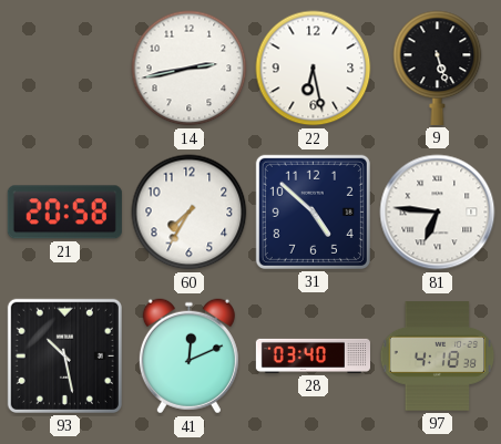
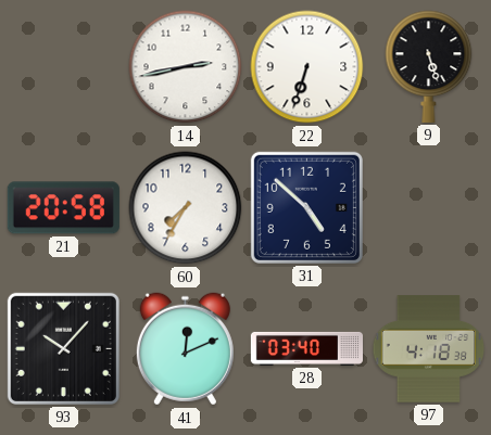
22: 6:28 -> 6:33 (307, 67)
81: 6:46 -> none (438, 213)
93: 10:28 -> 10:07 (63, 348)
